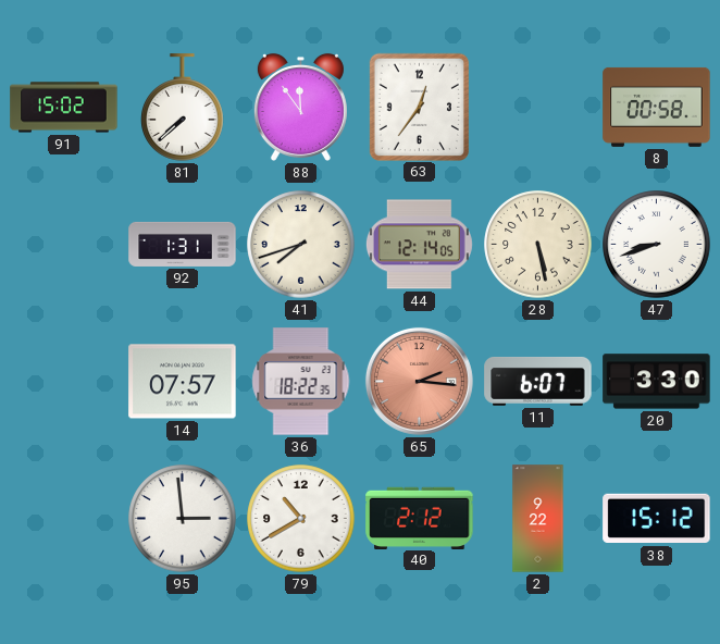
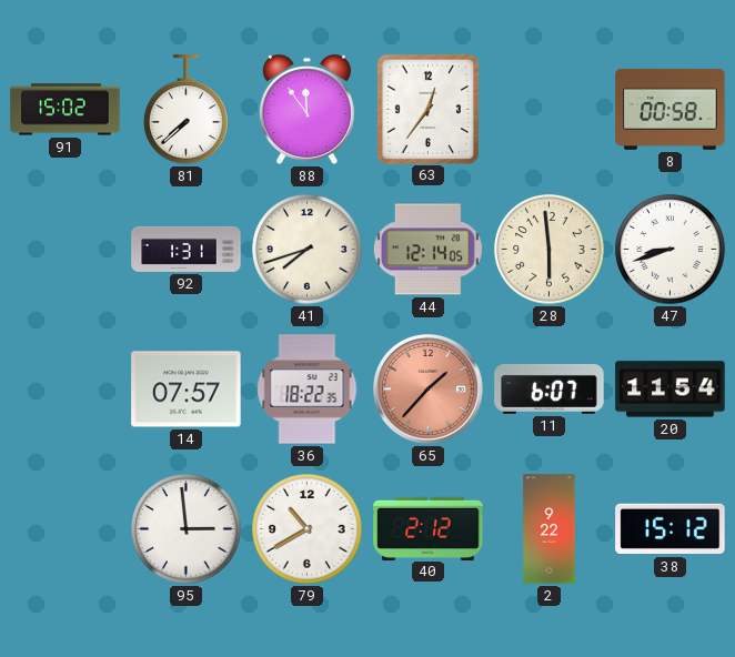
28: 5:28 -> 5:59 (550, 250)
65: 2:16 -> 1:37 (427, 388)
20: 3:30 -> 11:54 (671, 390)
